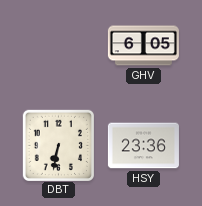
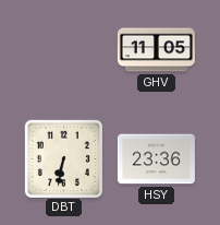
GHV: 6:05 -> 11:05 (156, 50)
